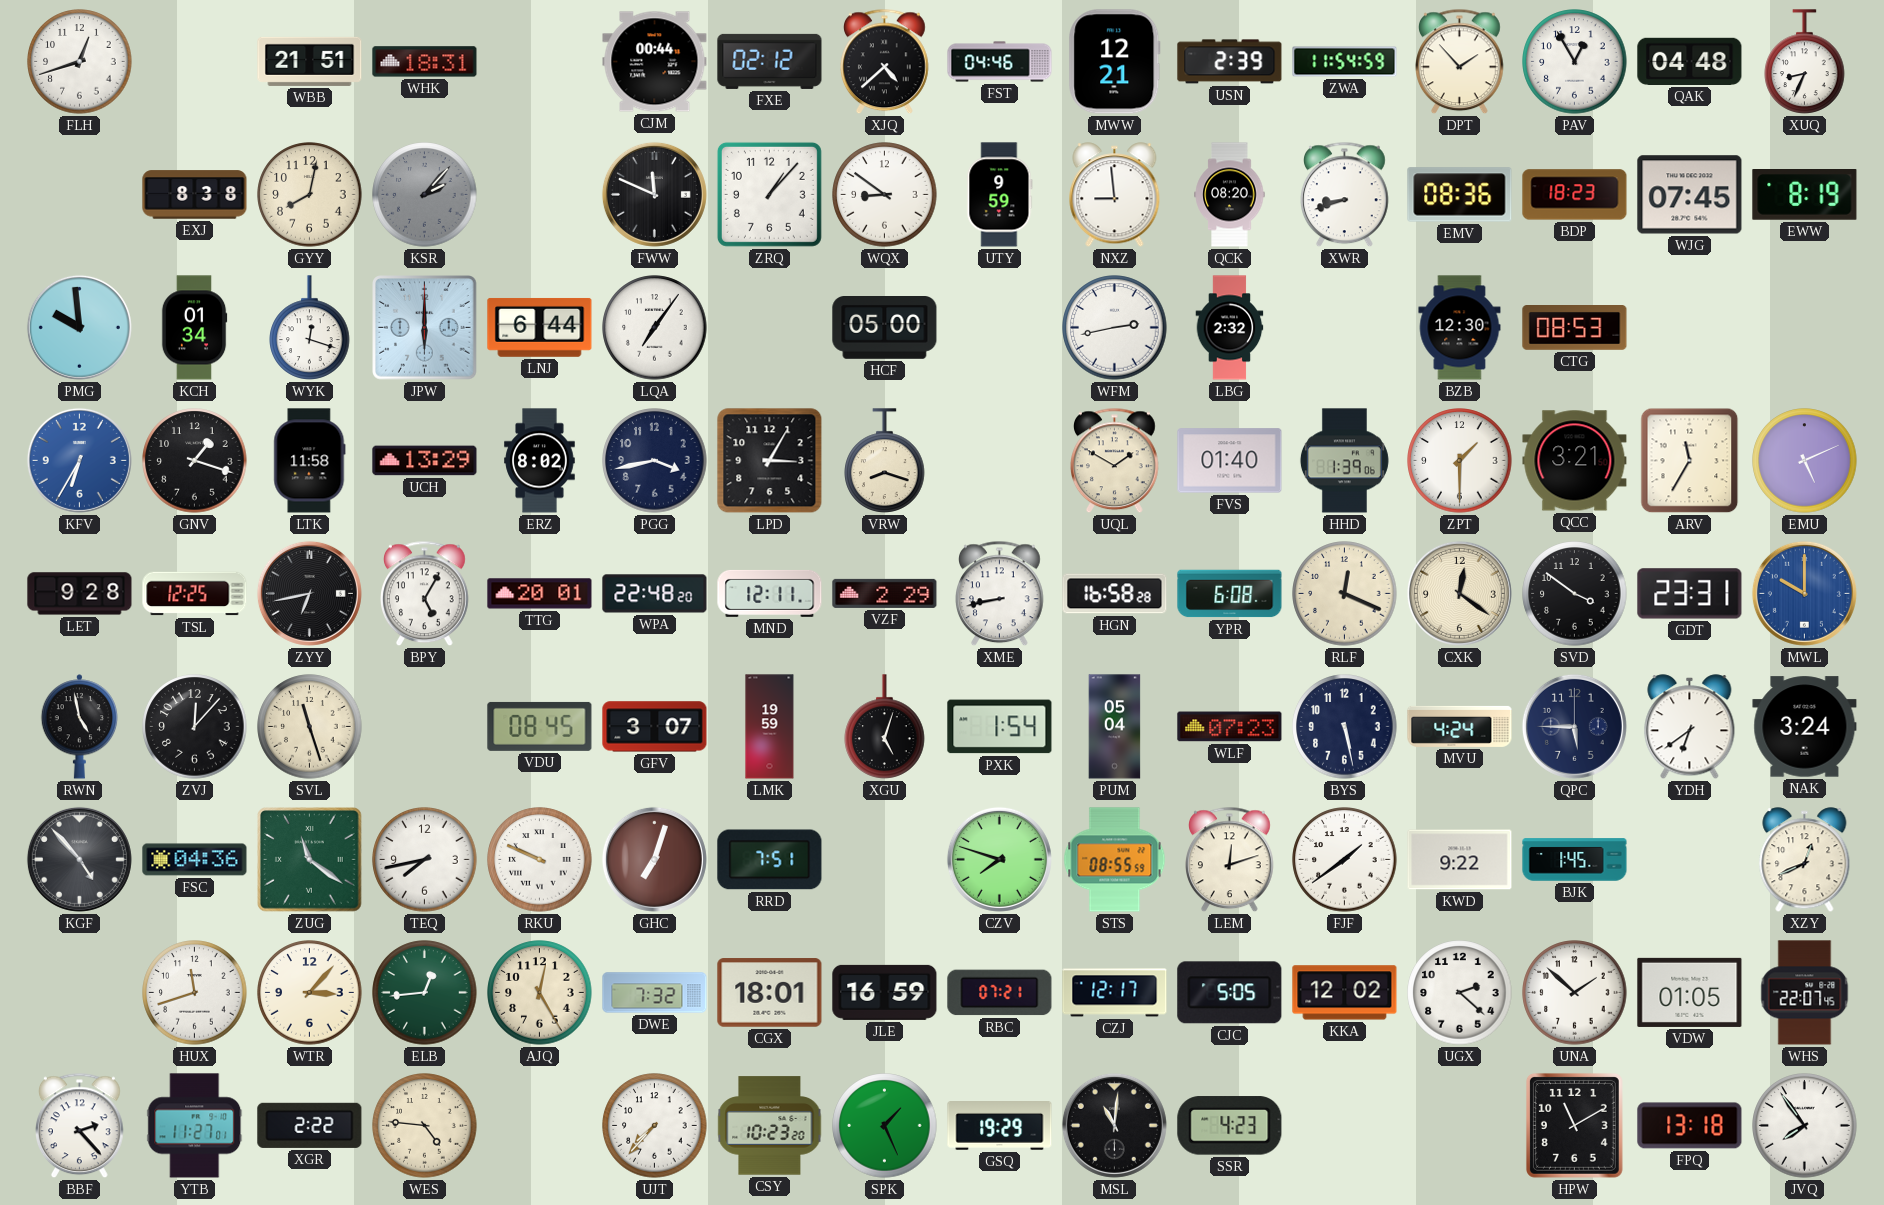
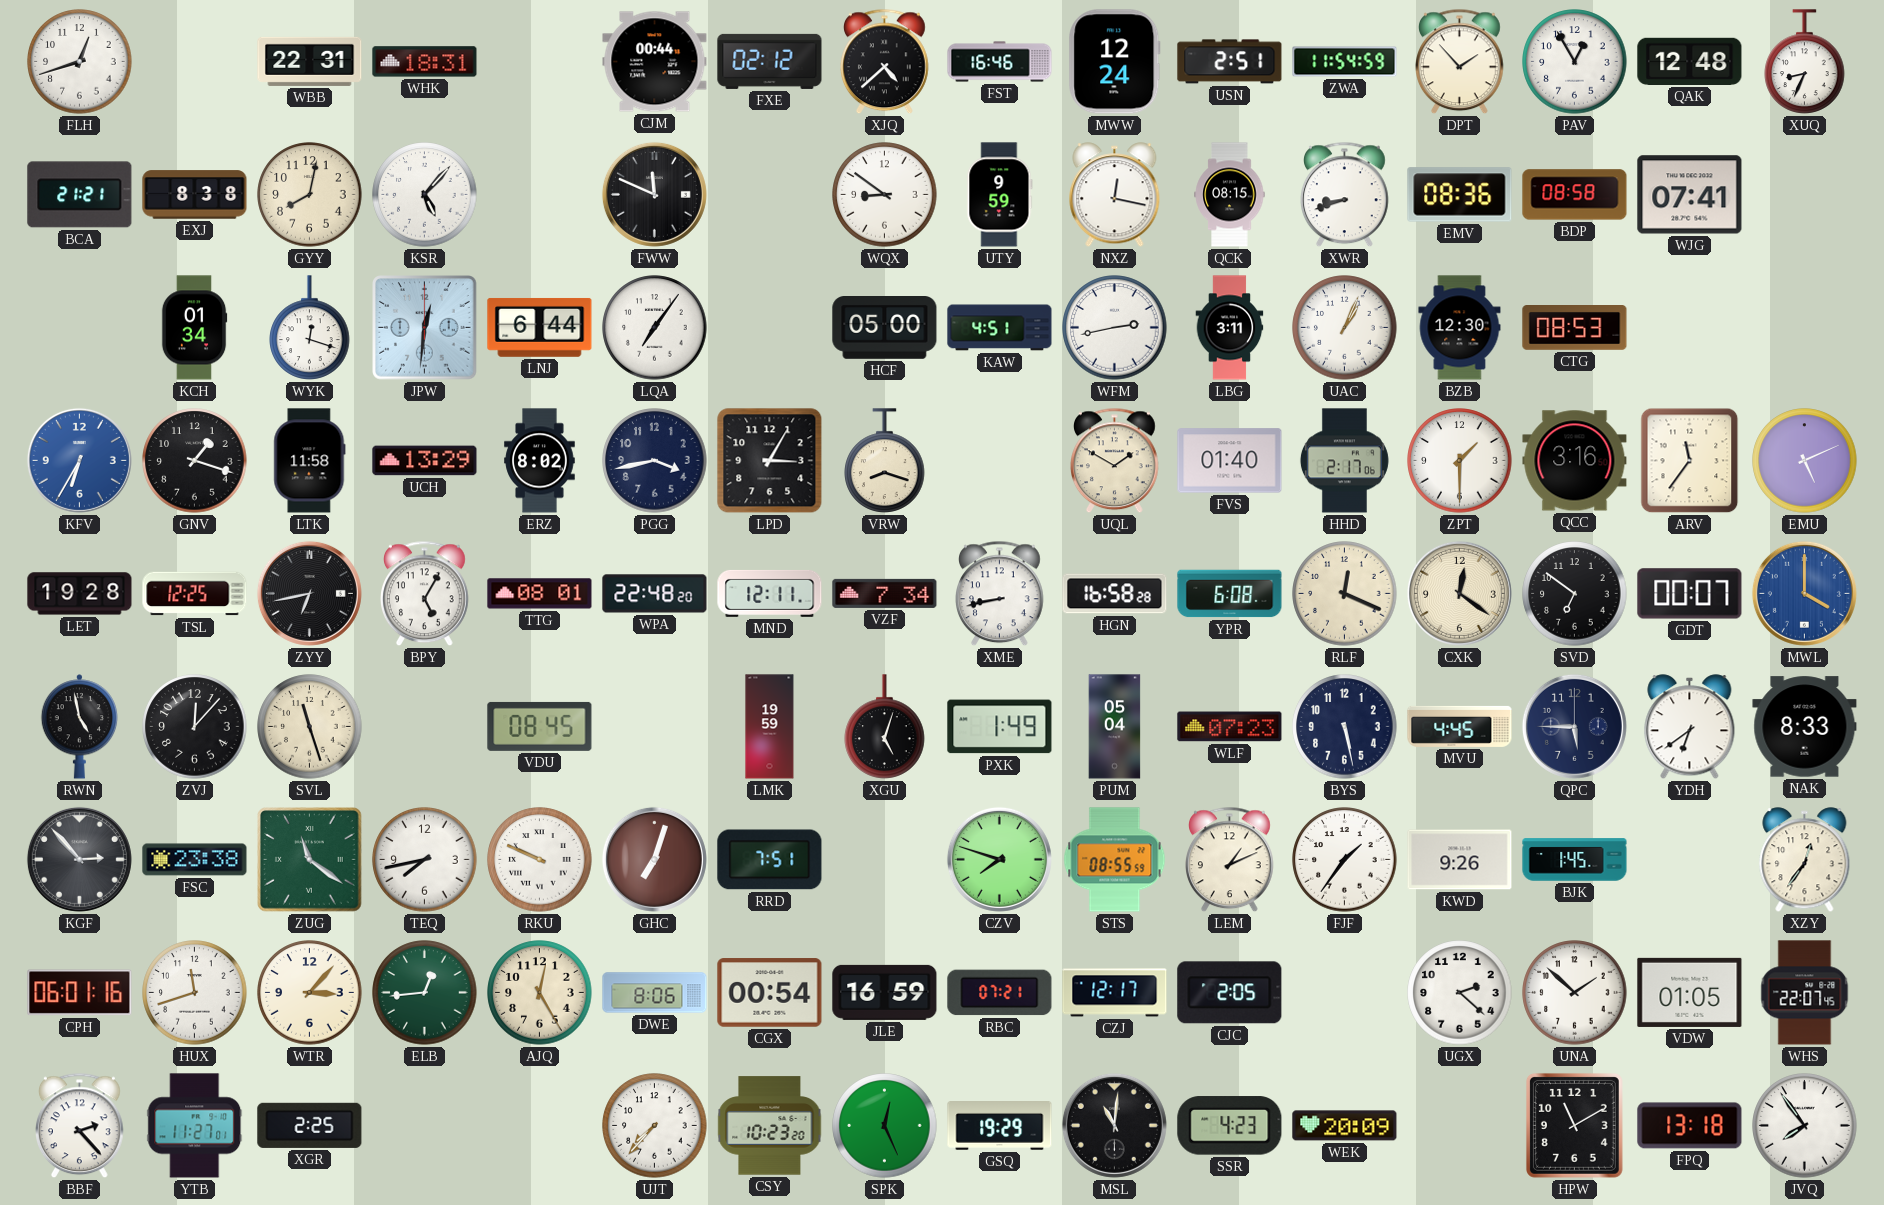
WBB: 21:51 -> 22:31 (310, 61)
FST: 04:46 -> 16:46 (1000, 62)
MWW: 12:21 -> 12:24 (1115, 62)
USN: 2:39 -> 2:51 (1230, 62)
QAK: 04:48 -> 12:48 (1690, 61)
BCA: none -> 21:21 (80, 195)
KSR: 2:07 -> 5:07 (425, 195)
KSR dial: grey -> white (425, 195)
ZRQ: 1:07 -> none (769, 194)
NXZ: 8:59 -> 12:17 (1115, 195)
QCK: 08:20 -> 08:15 (1230, 195)
BDP: 18:23 -> 08:58 (1575, 195)
WJG: 07:45 -> 07:41 (1690, 195)
EWW: 8:19 -> none (1805, 195)
PMG: 9:59 -> none (79, 327)
JPW: 6:00 -> 12:31 (425, 328)
KAW: none -> 4:51 (1000, 328)
LBG: 2:32 -> 3:11 (1230, 328)
UAC: none -> 1:04 (1345, 328)
HHD: 1:39 -> 2:17 (1344, 461)
QCC: 3:21 -> 3:16 (1575, 461)
ARV: 11:35 -> 11:36 (1690, 461)
LET: 9:28 -> 19:28 (80, 594)
TTG: 20:01 -> 08:01 (540, 594)
VZF: 2:29 -> 7:34 (885, 593)
SVD: 3:51 -> 6:51 (1575, 594)
GDT: 23:31 -> 00:07 (1690, 594)
MWL: 10:00 -> 4:00 (1804, 593)
GFV: 3:07 -> none (655, 727)
PXK: 1:54 -> 1:49 (1000, 727)
MVU: 4:24 -> 4:45 (1460, 726)
NAK: 3:24 -> 8:33 (1805, 727)
KGF: 4:53 -> 2:53 (79, 859)
FSC: 04:36 -> 23:38 (195, 860)
LEM: 12:12 -> 1:11 (1230, 860)
FJF: 1:39 -> 1:36 (1345, 860)
KWD: 9:22 -> 9:26 (1460, 860)
XZY: 12:41 -> 12:36 (1805, 860)
CPH: none -> 06:01 (80, 993)
DWE: 7:32 -> 8:06 (655, 993)
CGX: 18:01 -> 00:54 (770, 993)
CJC: 5:05 -> 2:05 (1230, 993)
KKA: 12:02 -> none (1345, 993)
XGR: 2:22 -> 2:25 (310, 1125)
WES: 4:46 -> none (425, 1126)
SPK: 1:26 -> 12:26 (885, 1126)
WEK: none -> 20:09 (1345, 1126)
